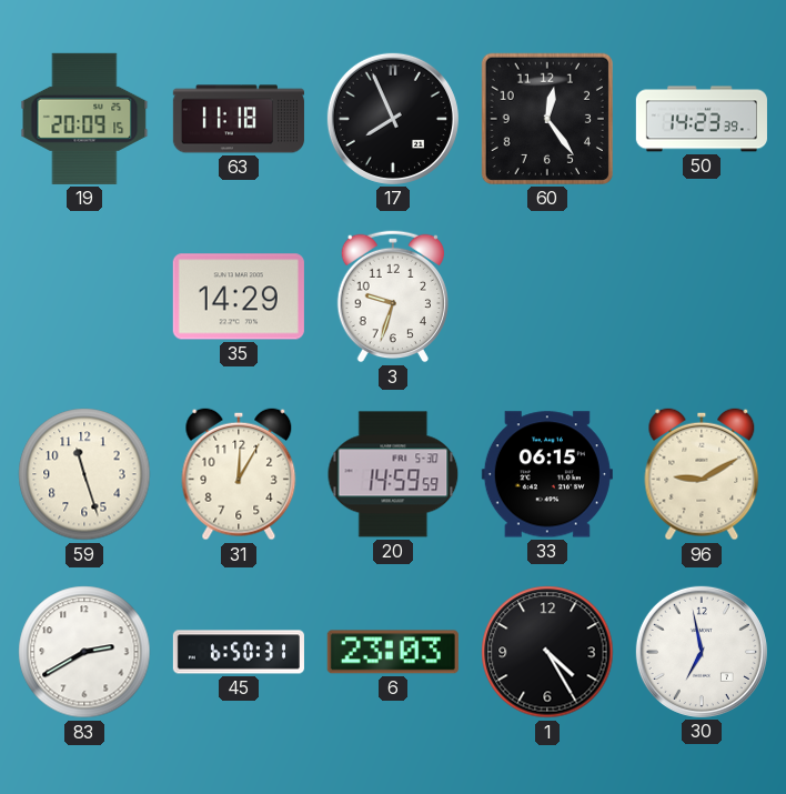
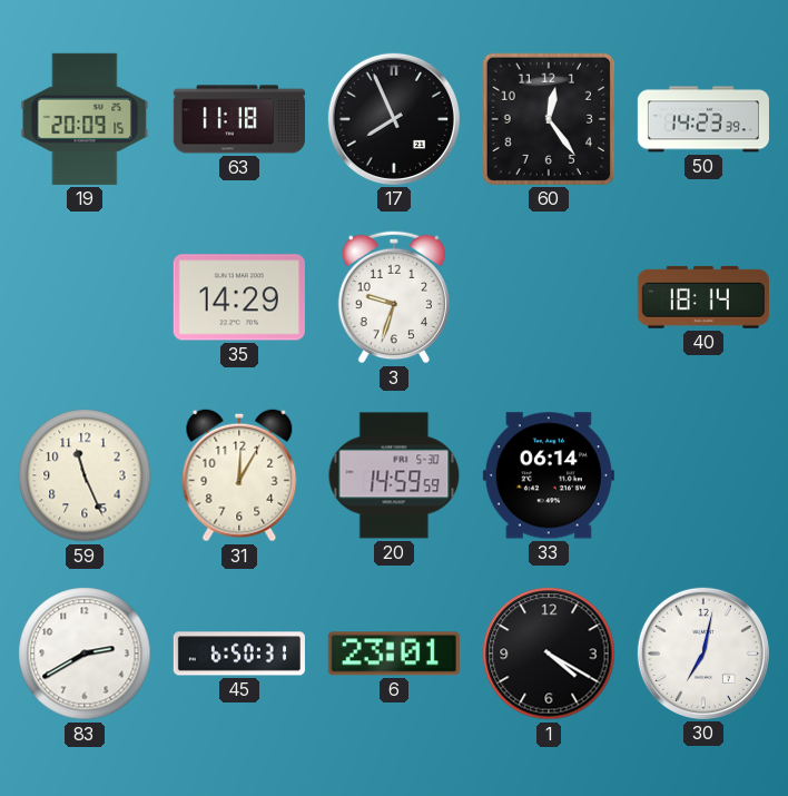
40: none -> 18:14 (703, 297)
59: 11:27 -> 11:26 (85, 475)
33: 06:15 -> 06:14 (549, 475)
96: 9:10 -> none (702, 474)
6: 23:03 -> 23:01 (394, 653)
1: 4:25 -> 4:20 (549, 653)
30: 6:58 -> 7:02 (703, 653)
